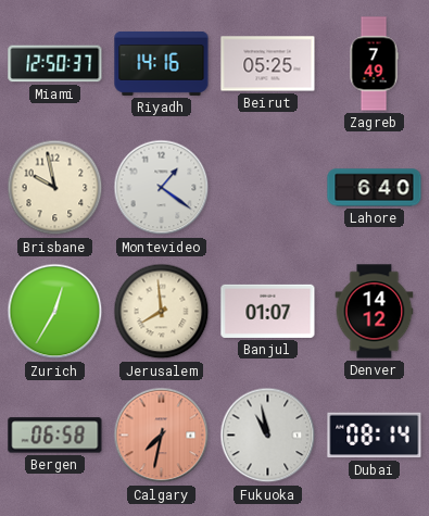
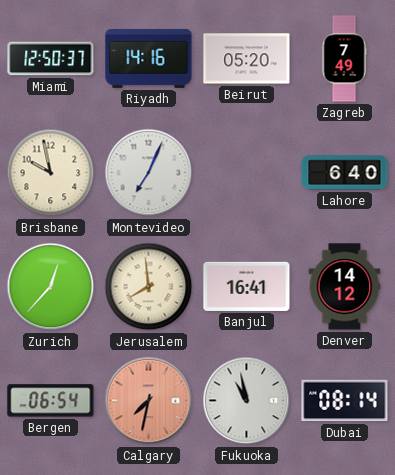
Beirut: 05:25 -> 05:20 (247, 59)
Montevideo: 1:21 -> 7:04 (149, 173)
Zurich: 12:35 -> 12:37 (51, 287)
Banjul: 01:07 -> 16:41 (247, 286)
Bergen: 06:58 -> 06:54 (51, 401)
